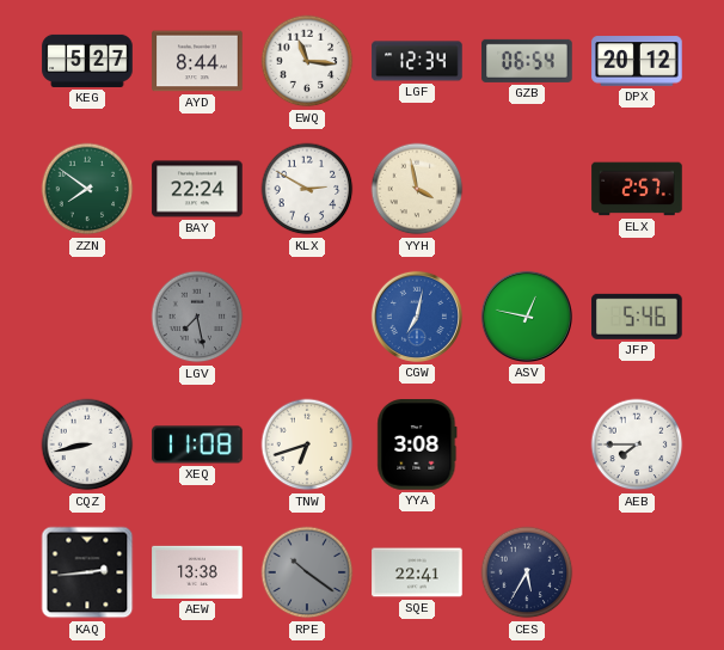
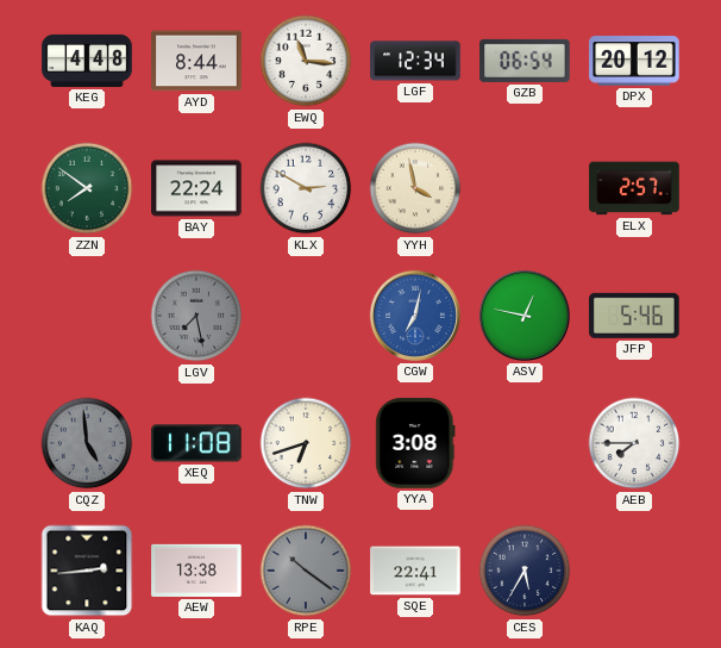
KEG: 5:27 -> 4:48 (87, 61)
CQZ: 8:43 -> 4:59 (87, 443)
CQZ dial: white -> grey (87, 443)
